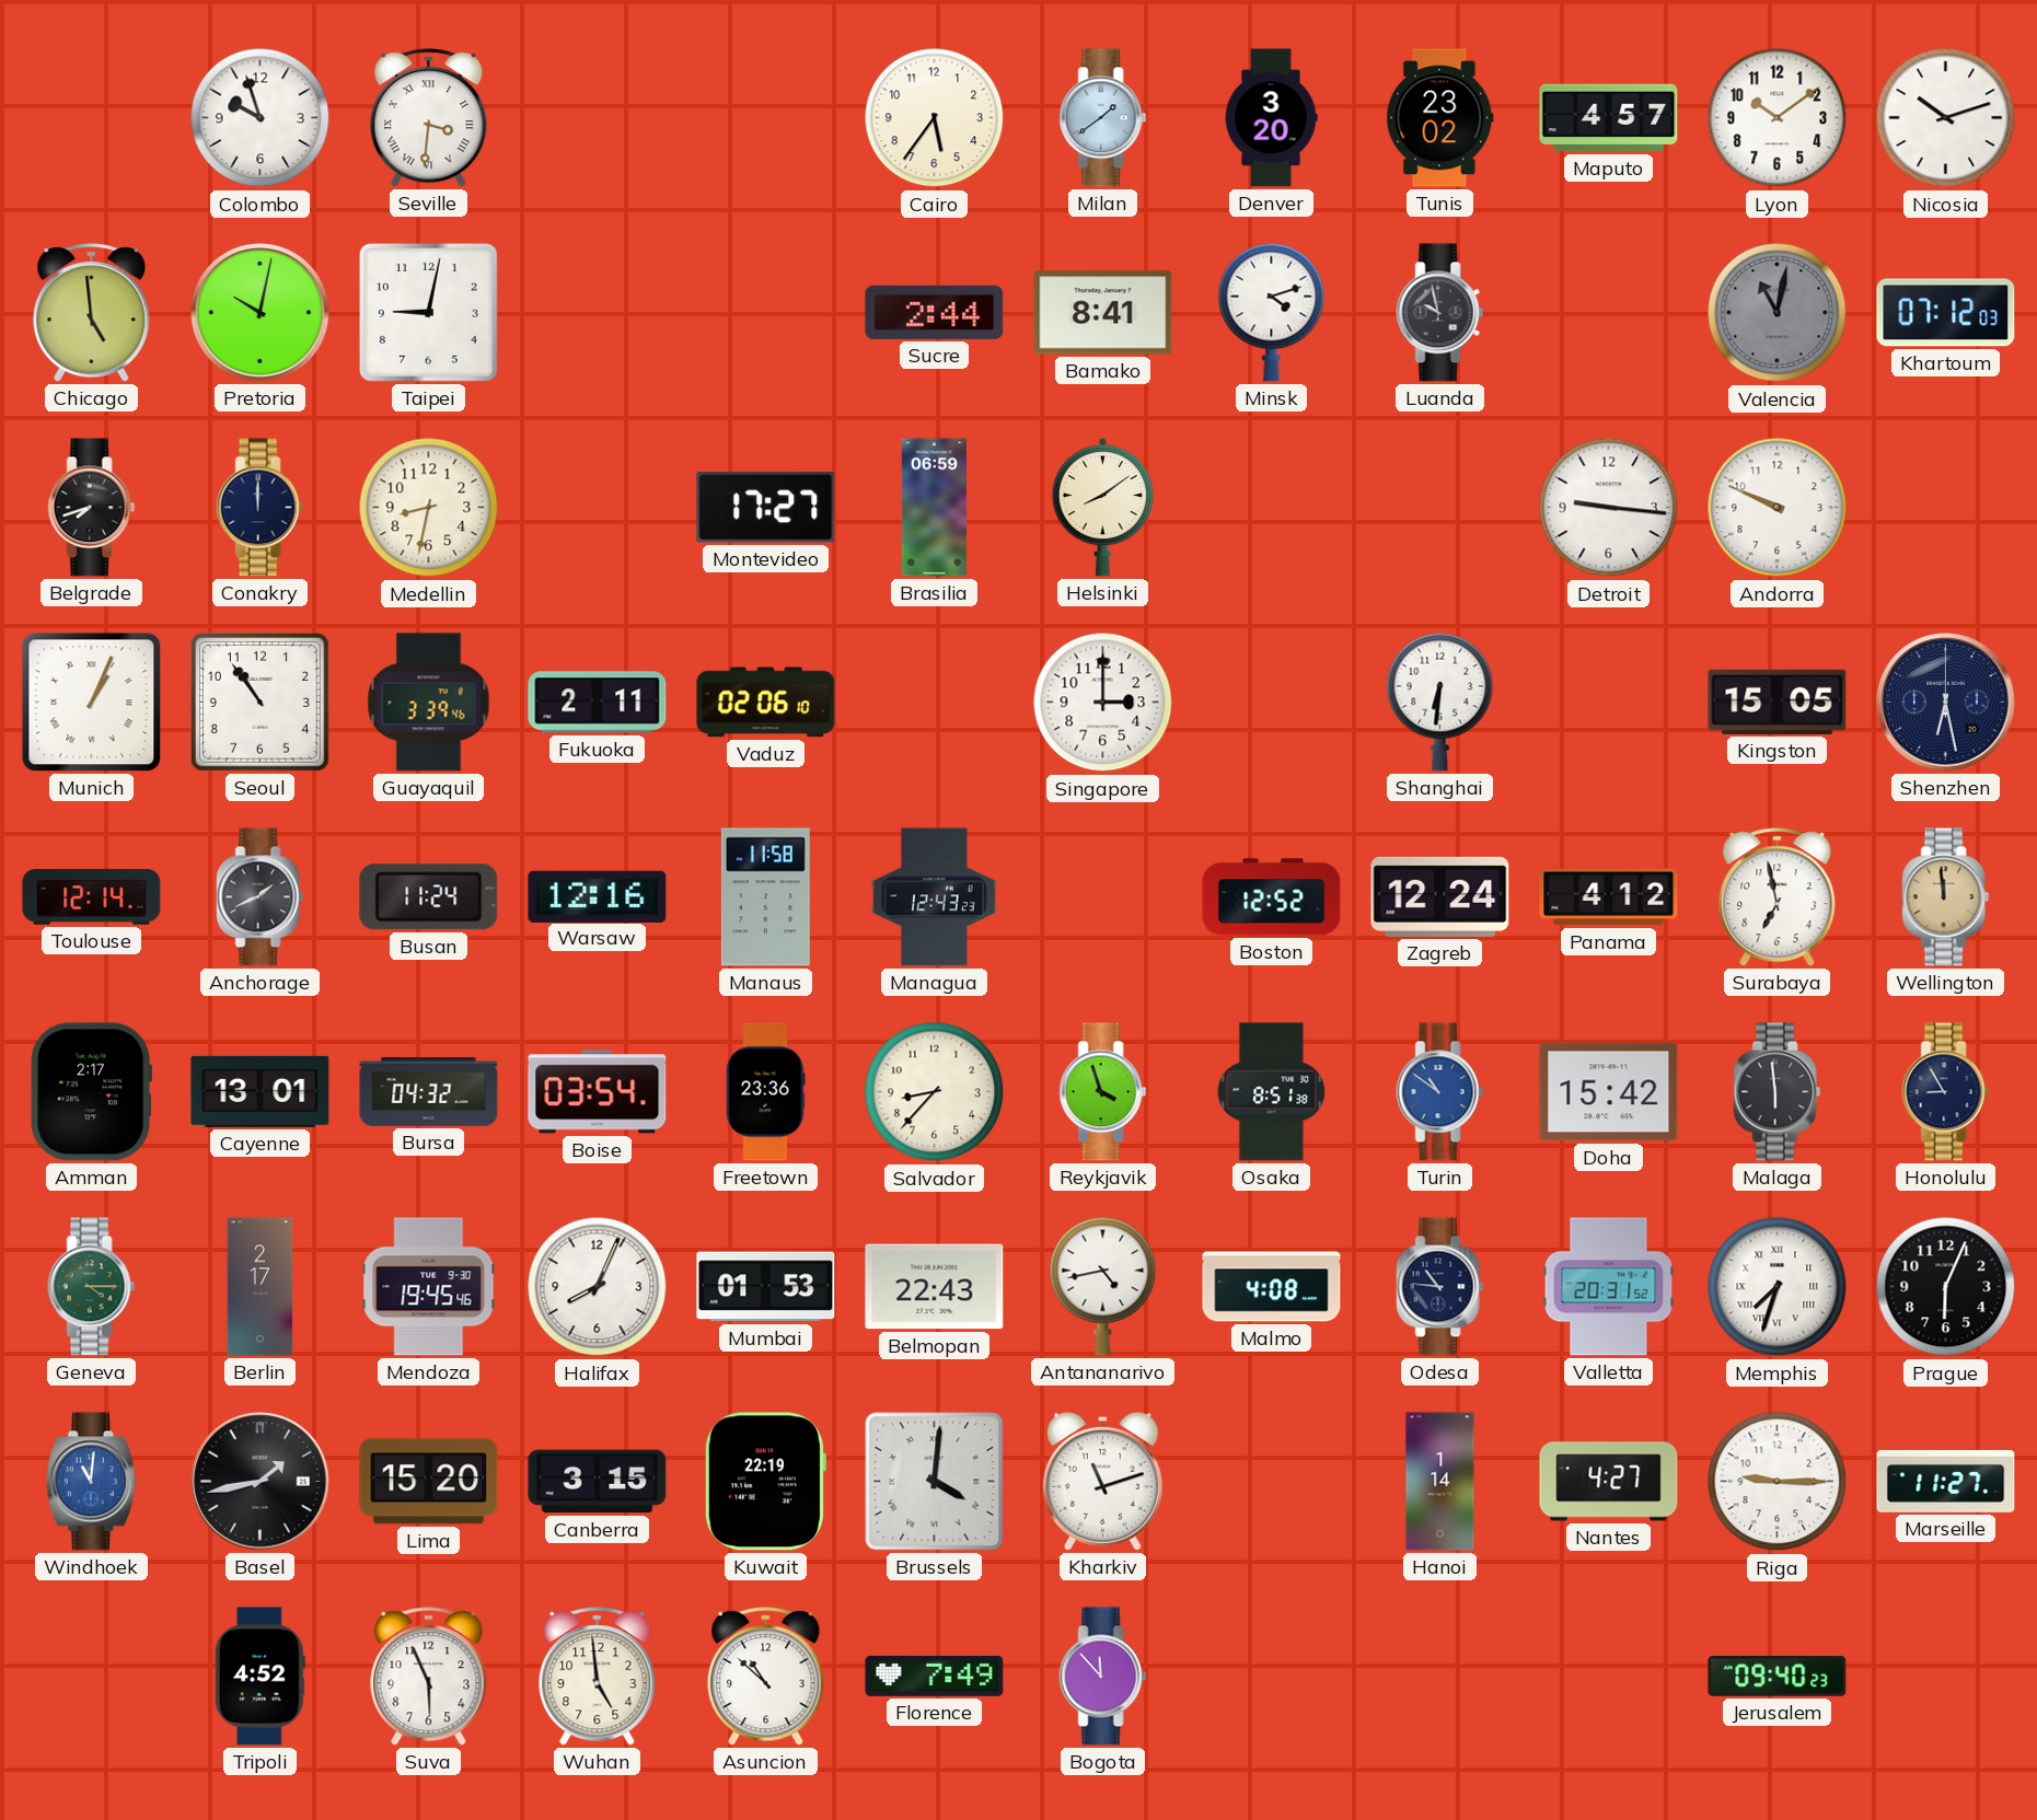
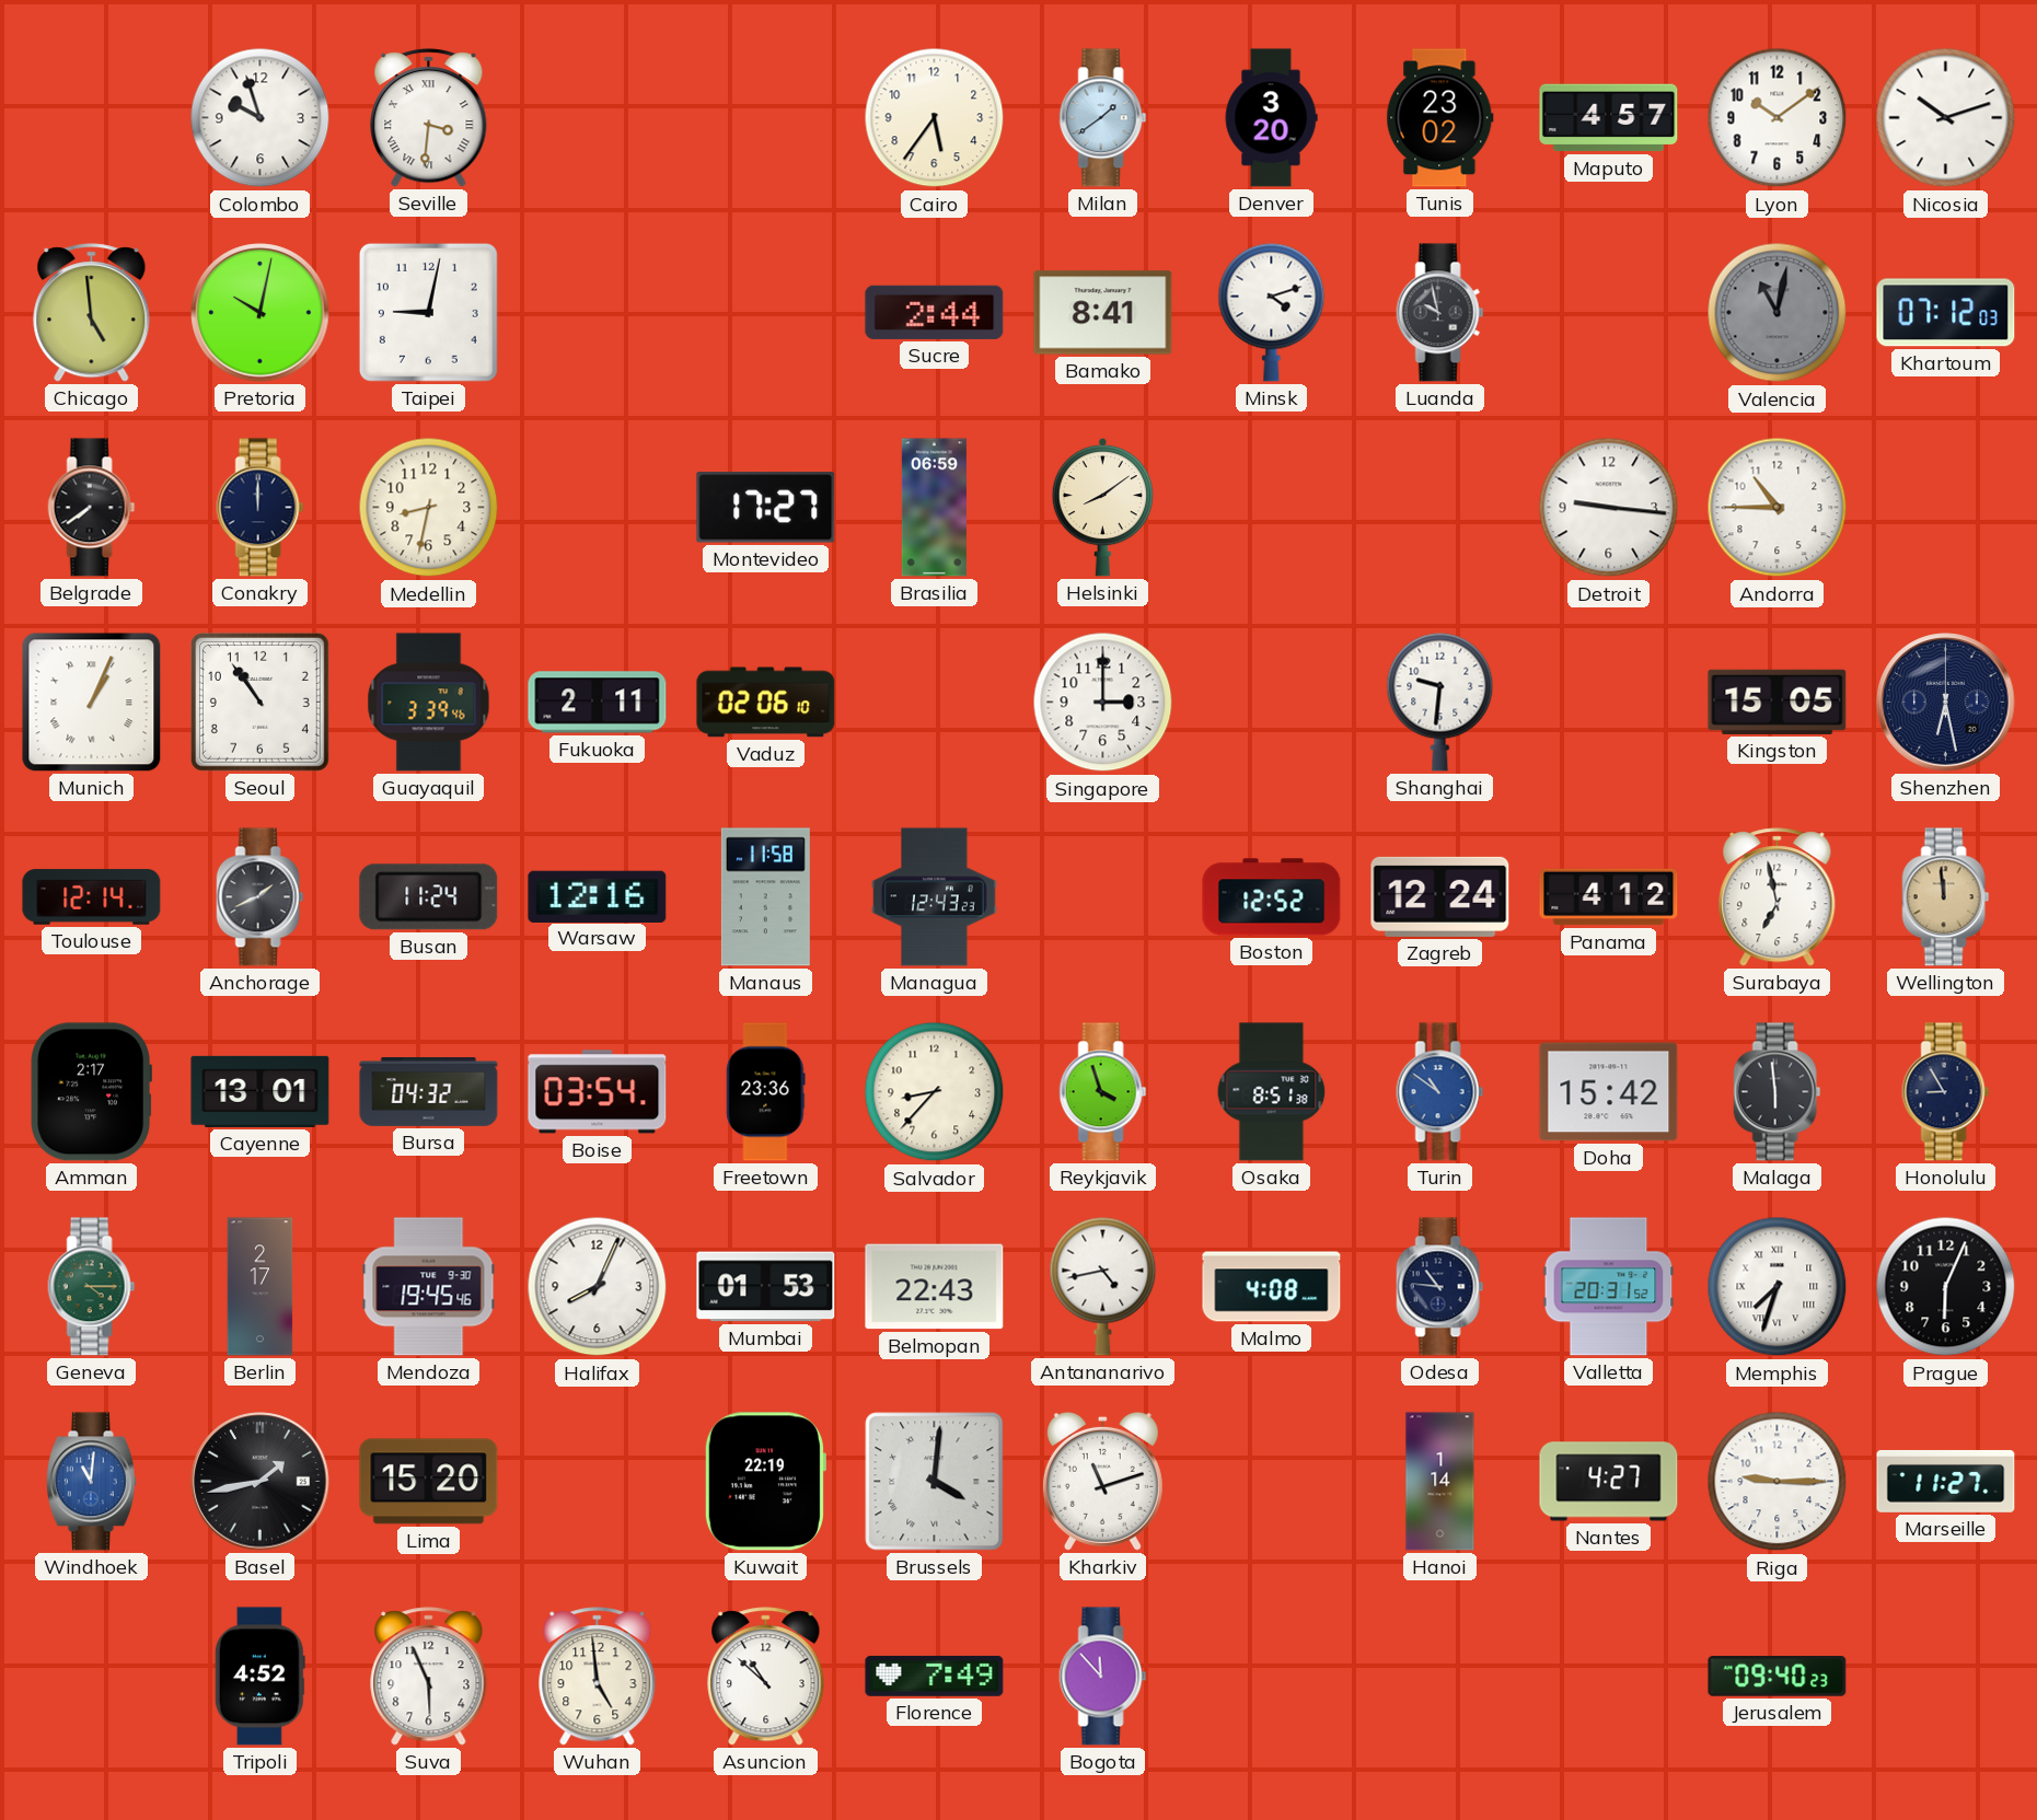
Belgrade: 7:42 -> 7:39 (92, 508)
Andorra: 9:49 -> 10:45 (1778, 508)
Shanghai: 6:31 -> 9:31 (1440, 702)
Canberra: 3:15 -> none (598, 1482)
